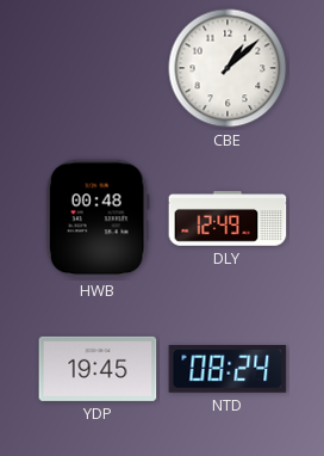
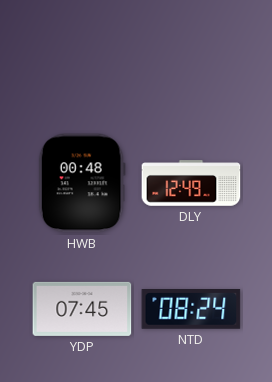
CBE: 1:08 -> none (228, 68)
YDP: 19:45 -> 07:45 (82, 309)
